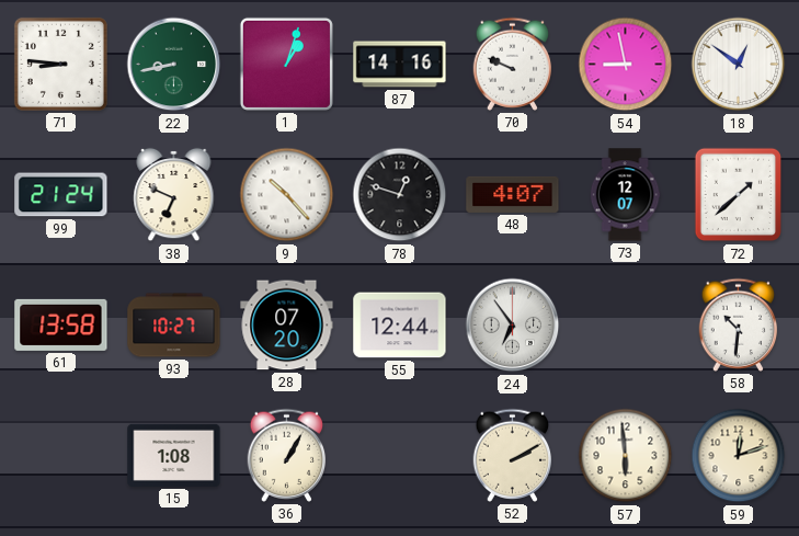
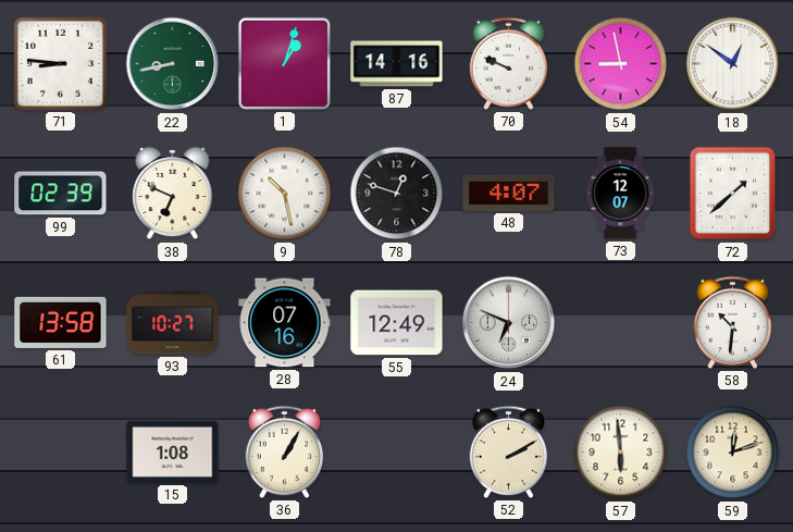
99: 21:24 -> 02:39 (61, 194)
9: 10:23 -> 10:28 (285, 194)
28: 07:20 -> 07:16 (285, 323)
55: 12:44 -> 12:49 (397, 323)
24: 6:54 -> 6:49 (509, 323)
